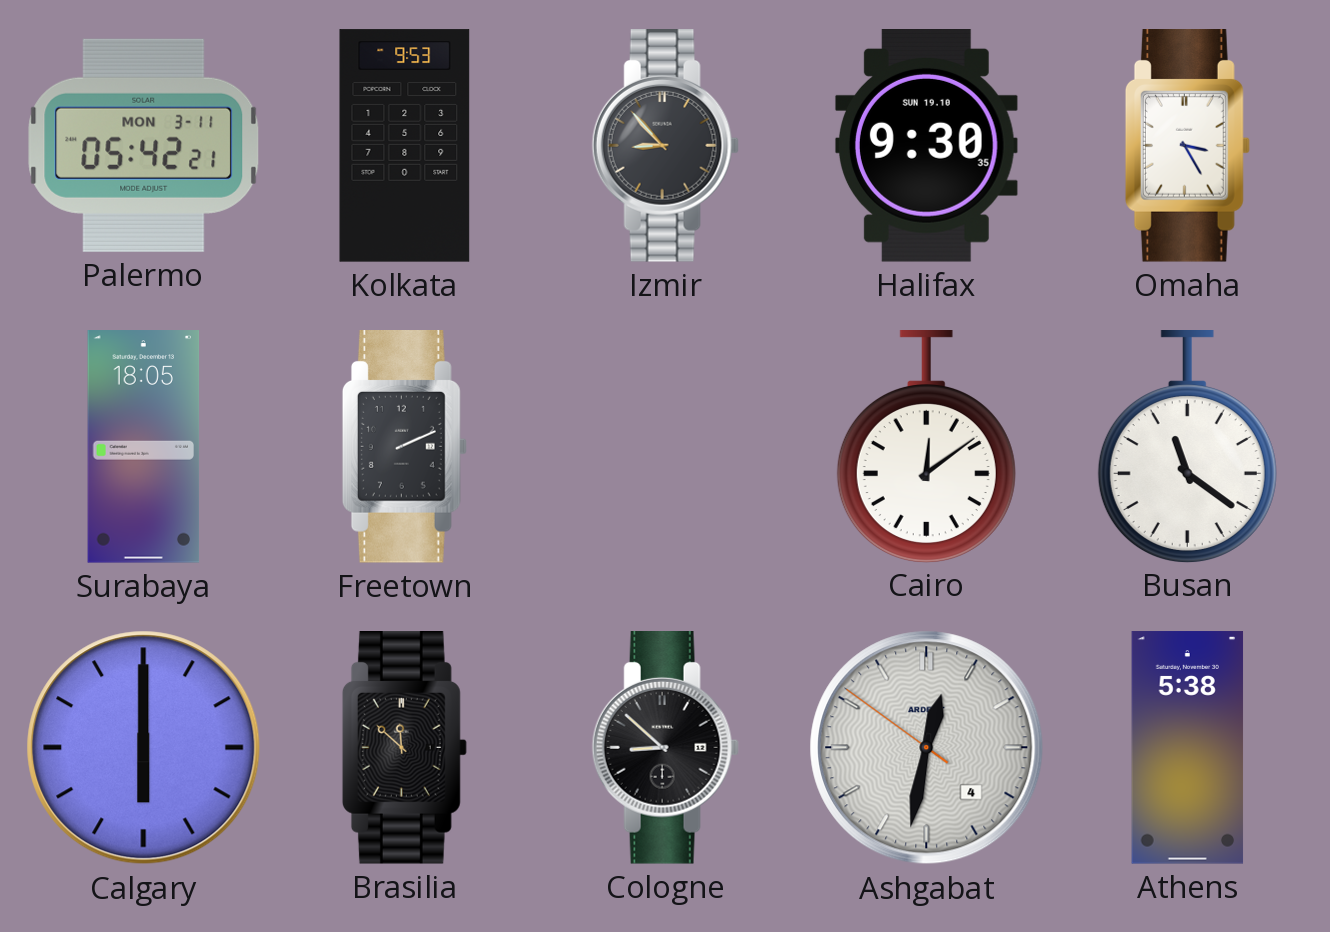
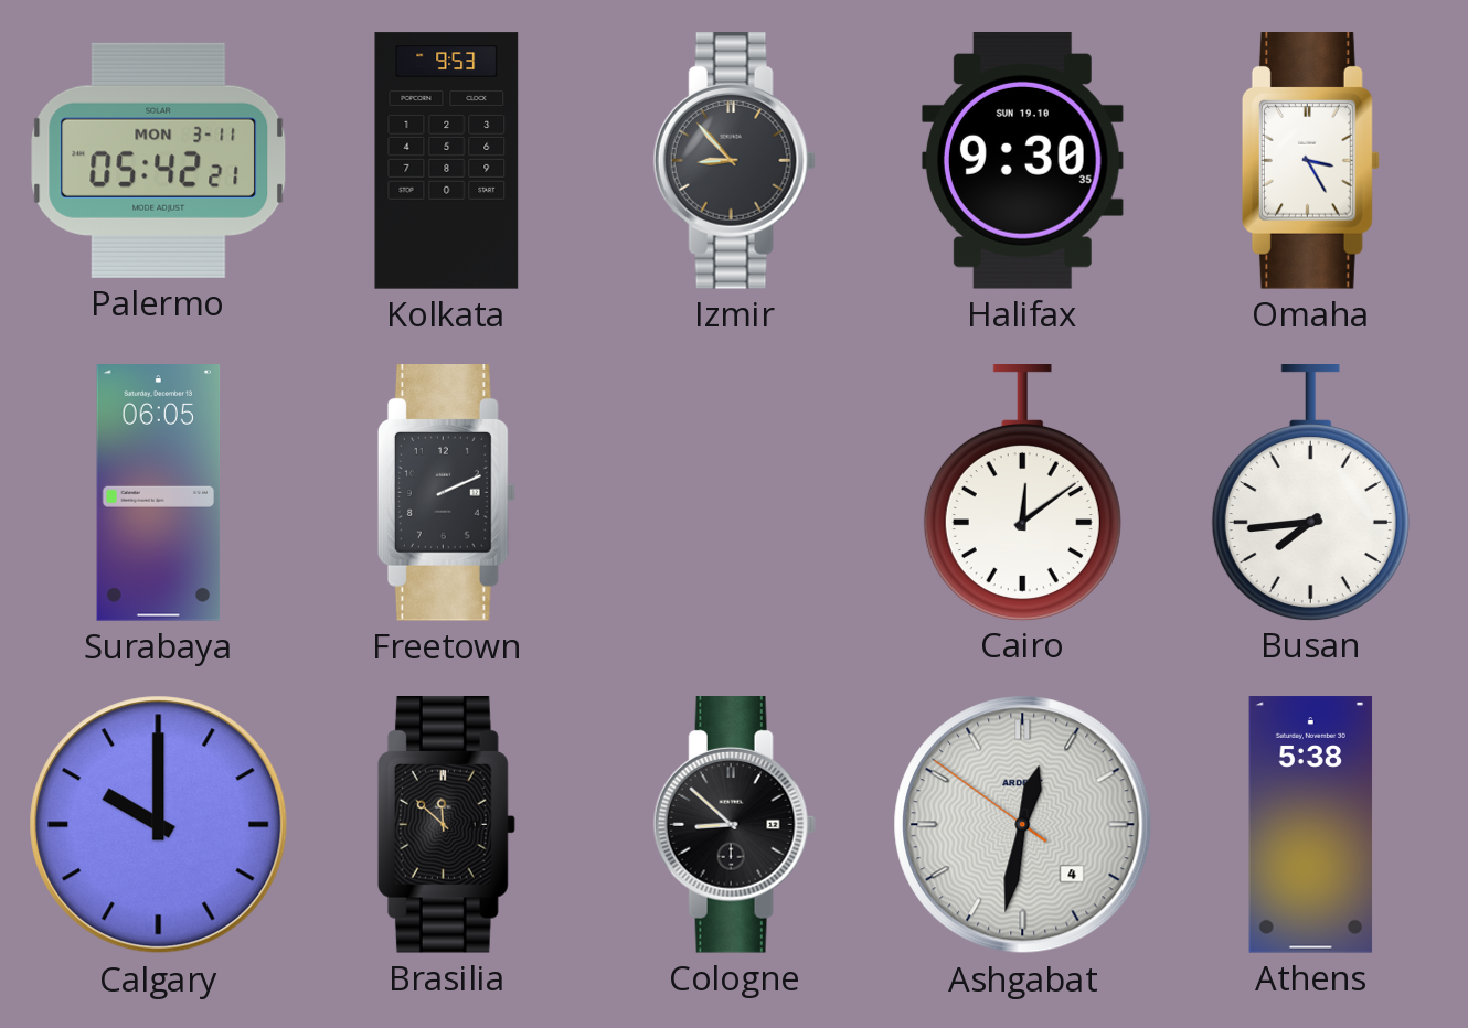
Surabaya: 18:05 -> 06:05 (159, 493)
Busan: 11:21 -> 7:44 (1310, 493)
Calgary: 6:00 -> 10:00 (159, 825)
